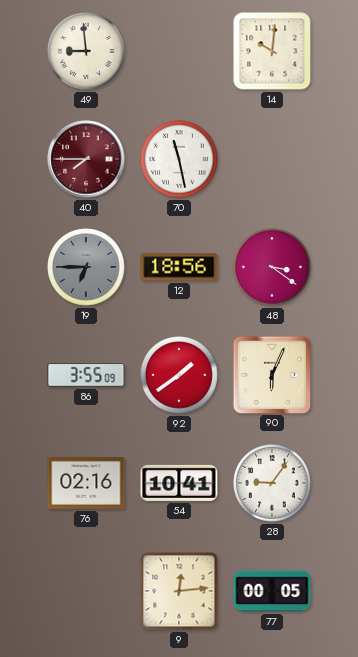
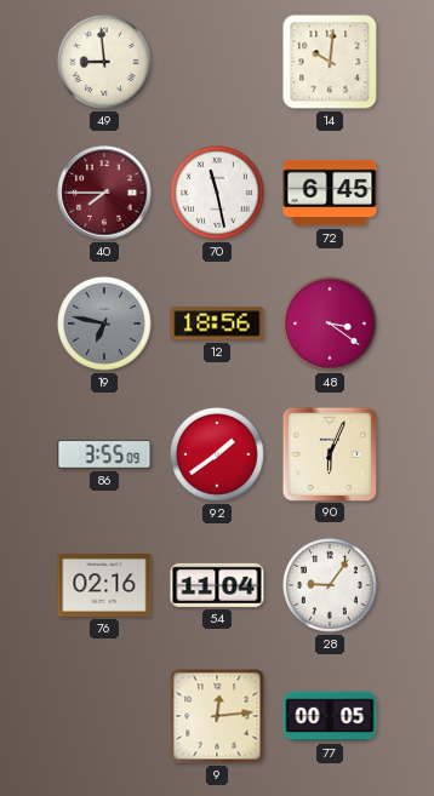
72: none -> 6:45 (330, 193)
19: 6:45 -> 6:47 (104, 323)
54: 10:41 -> 11:04 (217, 585)
